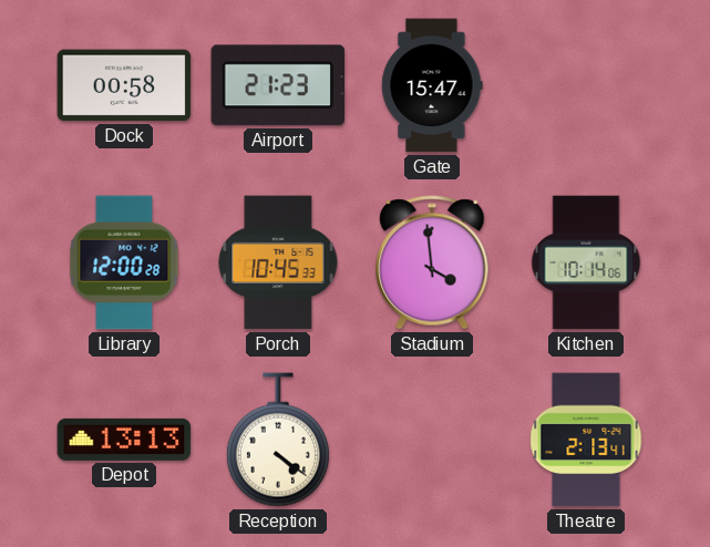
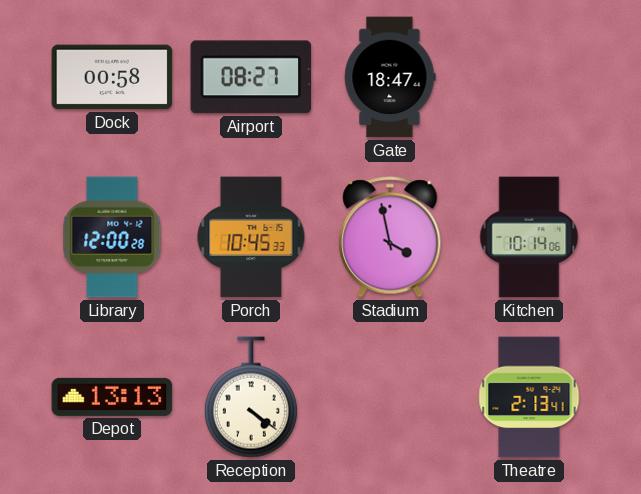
Airport: 21:23 -> 08:27 (251, 77)
Gate: 15:47 -> 18:47 (390, 77)
Stadium: 3:59 -> 3:58 (390, 237)
